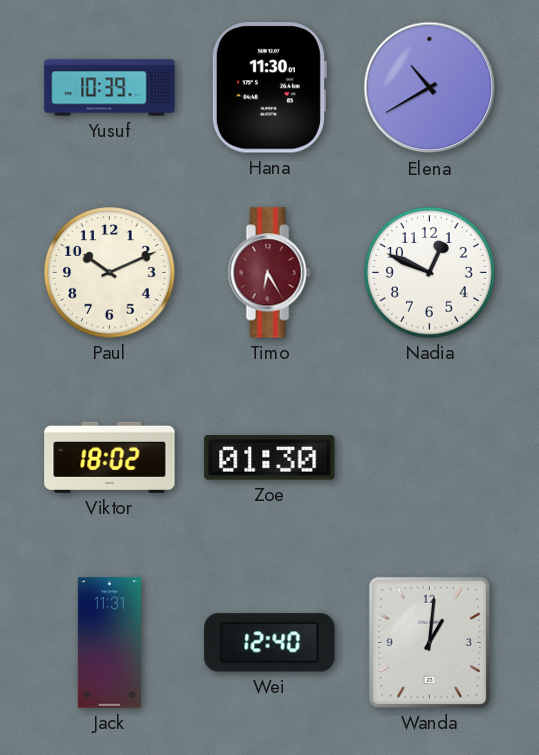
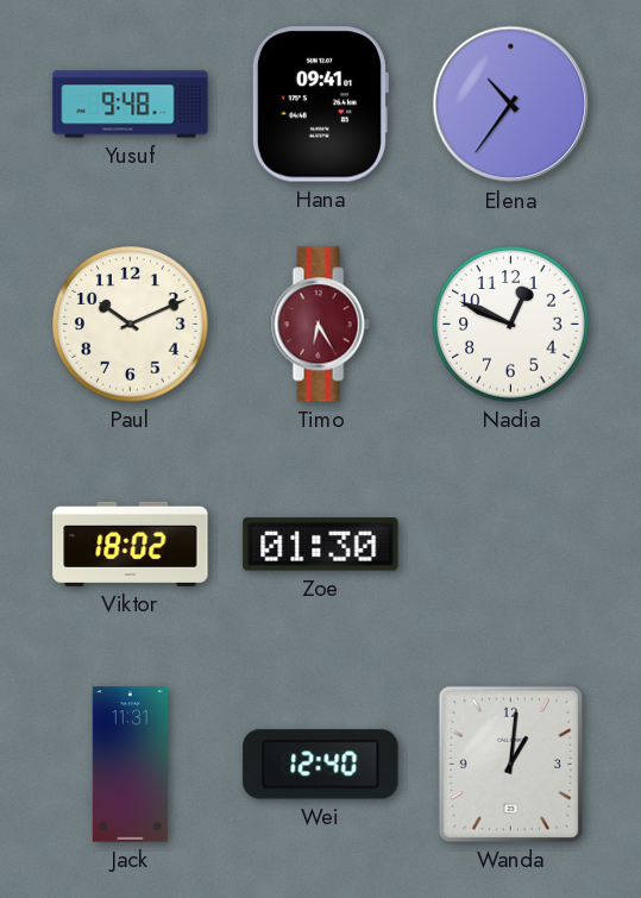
Yusuf: 10:39 -> 9:48 (131, 105)
Hana: 11:30 -> 09:41 (320, 105)
Elena: 10:40 -> 10:36 (511, 105)
